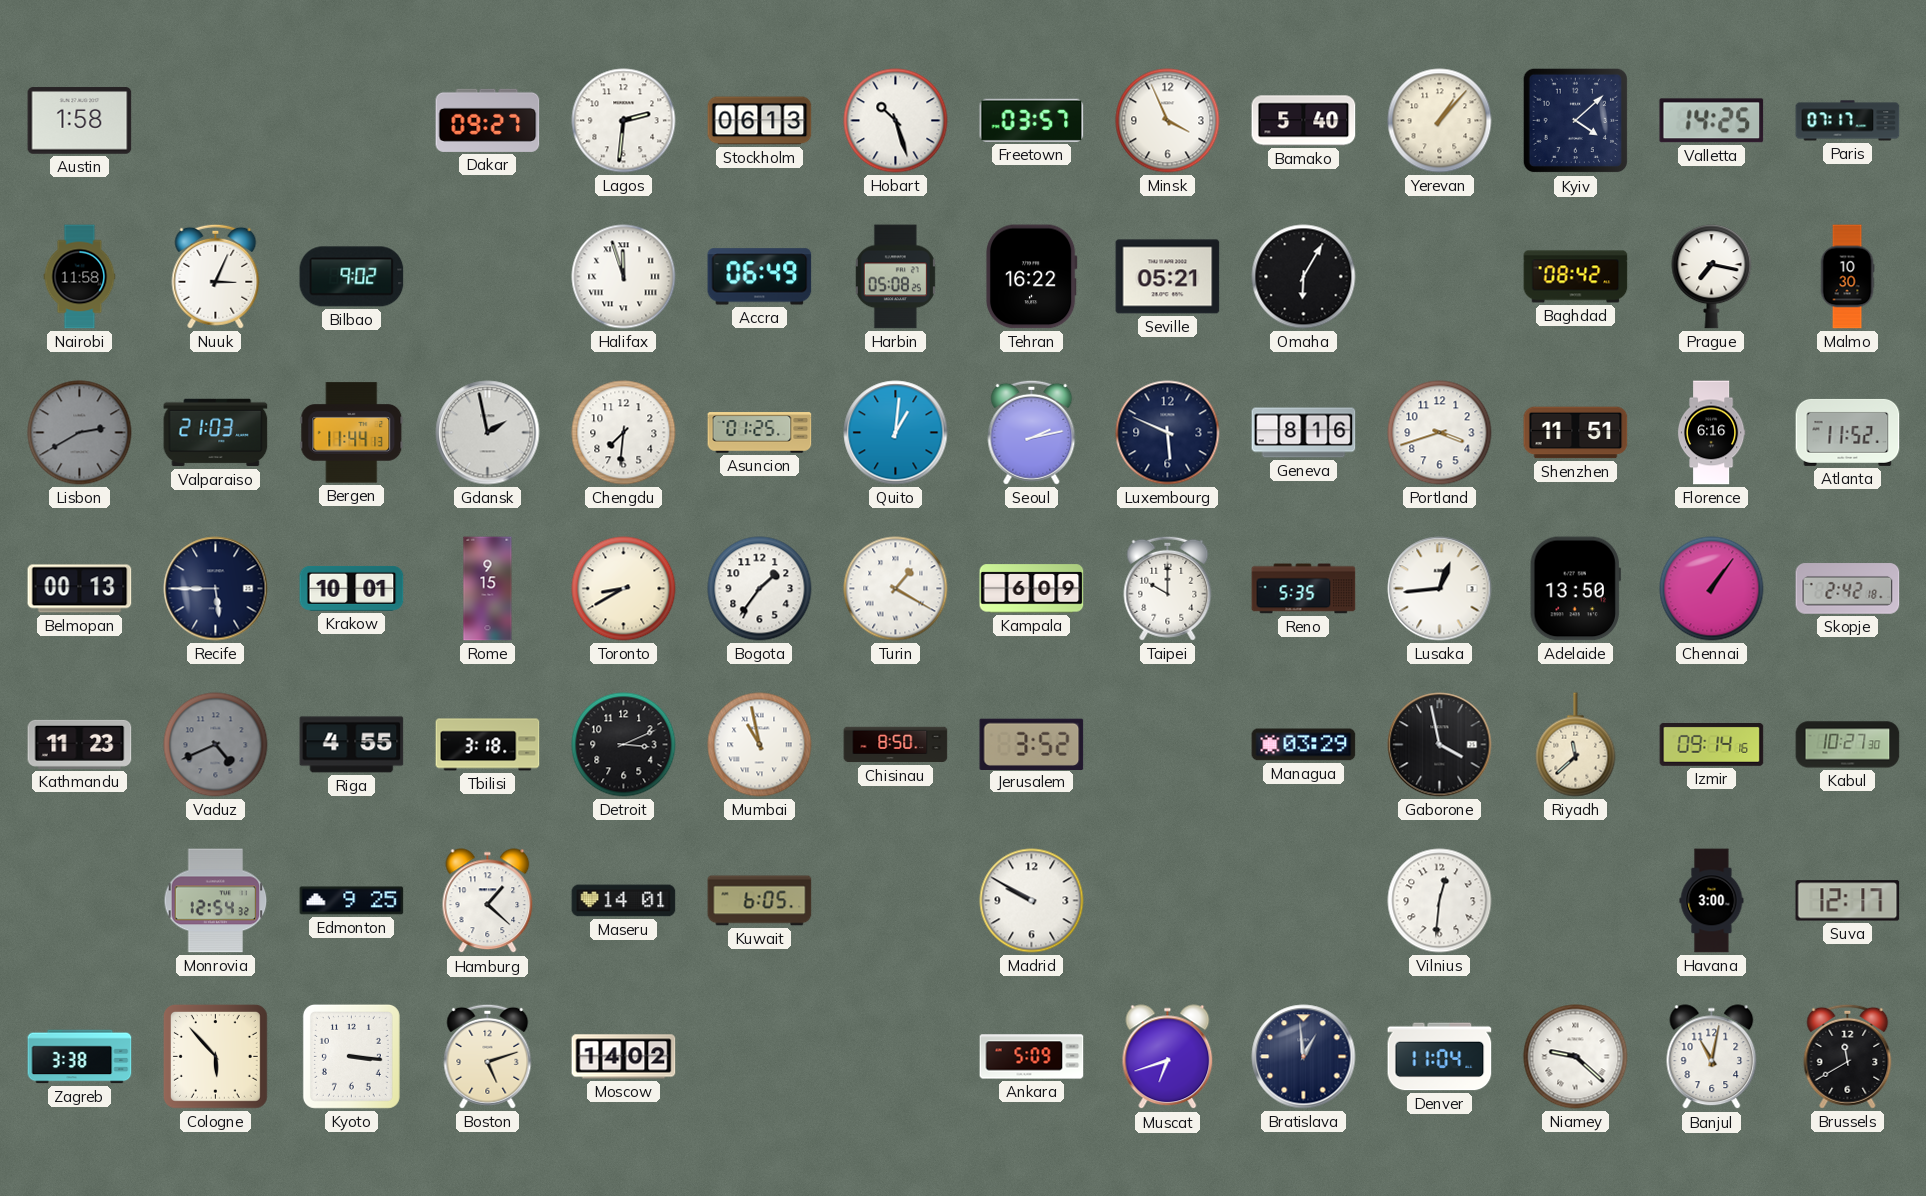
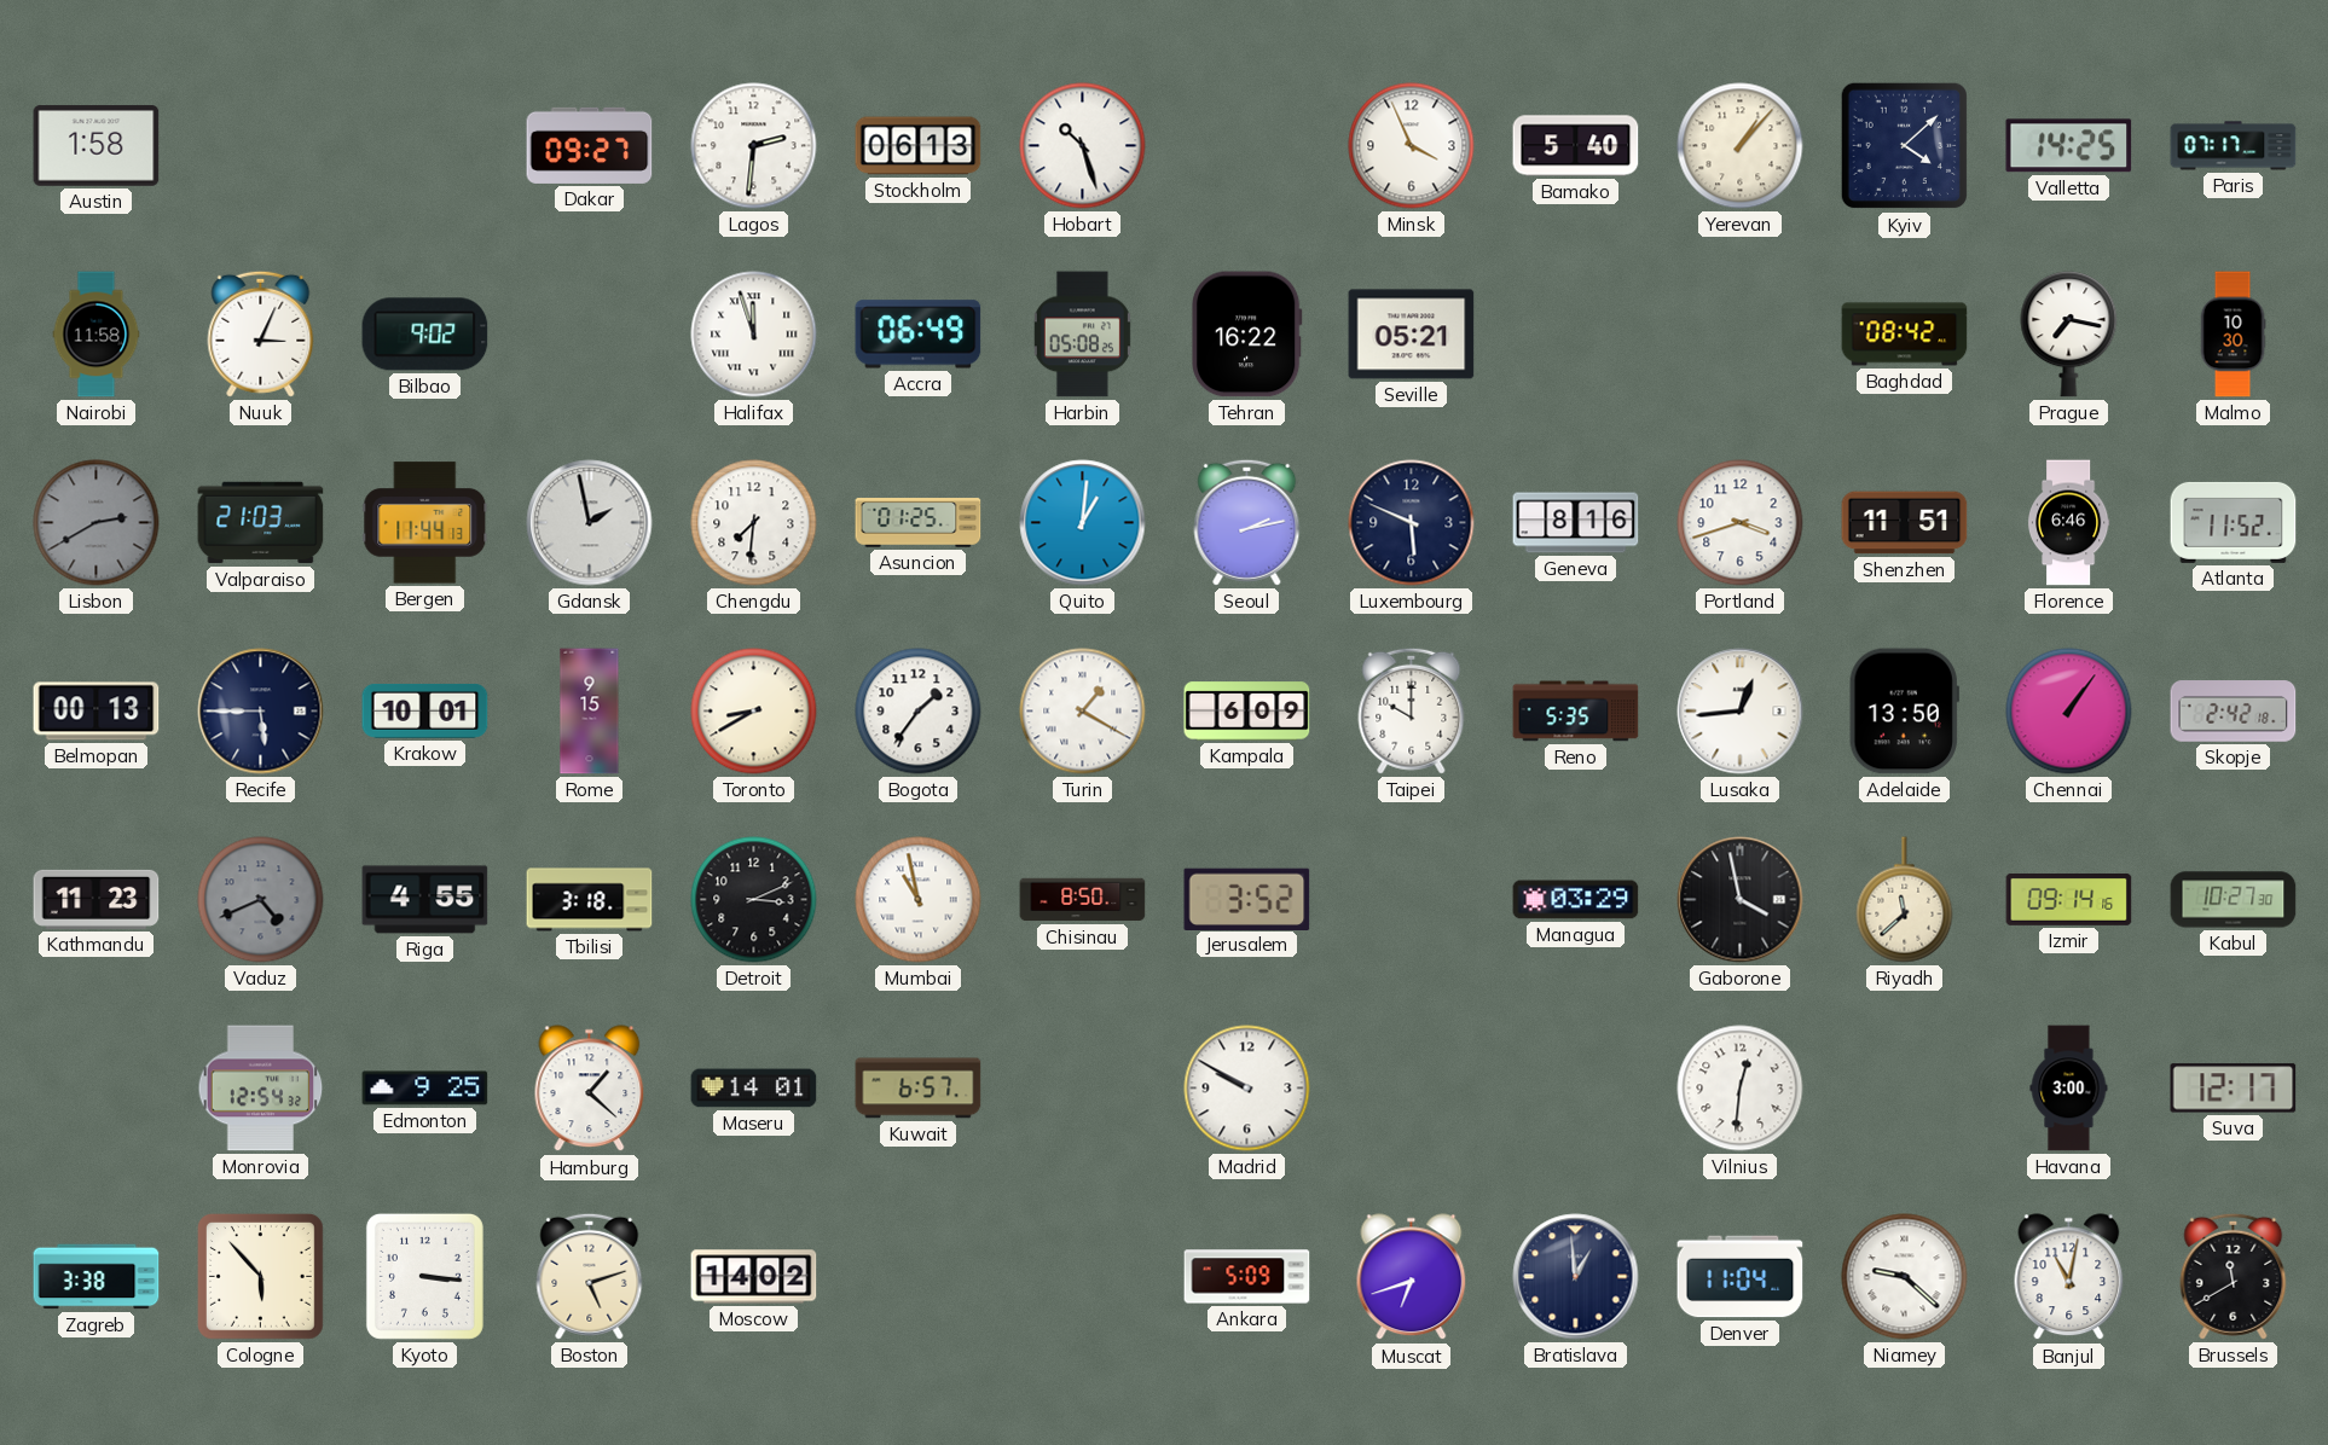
Freetown: 03:57 -> none (1032, 120)
Omaha: 6:05 -> none (1304, 277)
Florence: 6:16 -> 6:46 (2068, 523)
Kuwait: 6:05 -> 6:57 (919, 1089)
